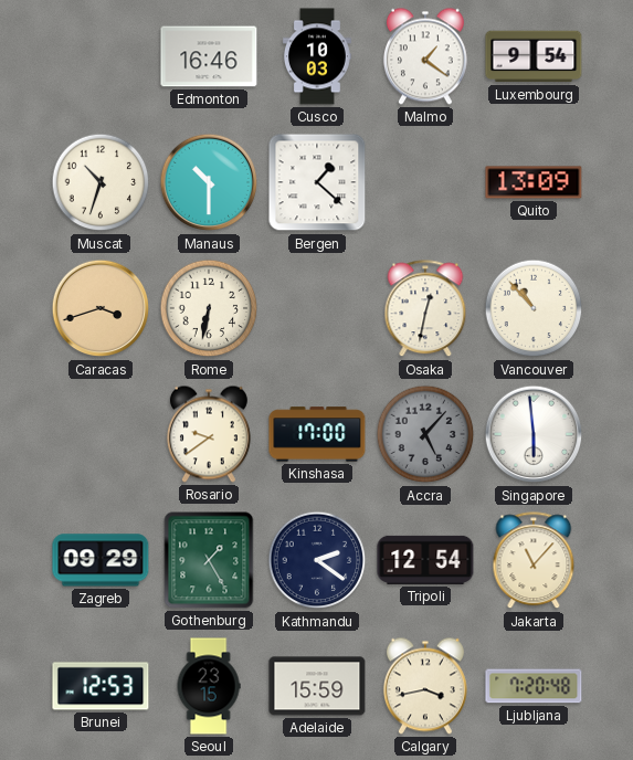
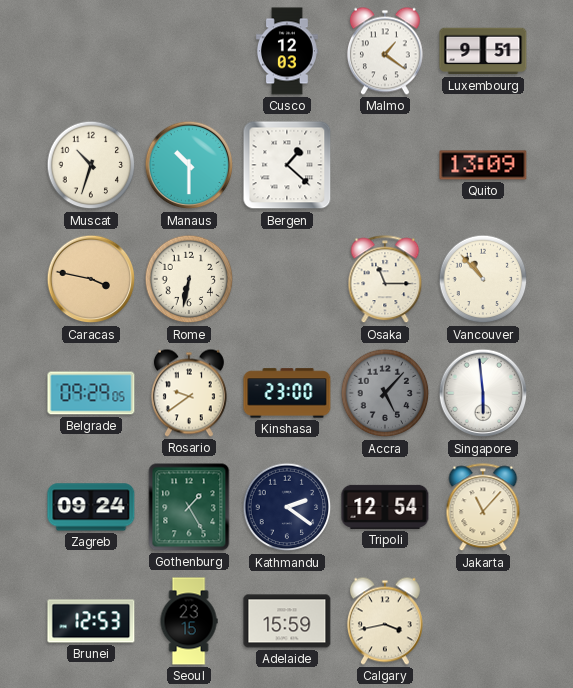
Edmonton: 16:46 -> none (209, 56)
Cusco: 10:03 -> 12:03 (287, 51)
Luxembourg: 9:54 -> 9:51 (483, 51)
Caracas: 3:42 -> 3:47 (91, 279)
Osaka: 12:32 -> 11:15 (385, 280)
Belgrade: none -> 09:29 (91, 393)
Kinshasa: 17:00 -> 23:00 (287, 393)
Zagreb: 09:29 -> 09:24 (91, 507)
Ljubljana: 7:20 -> none (534, 686)
